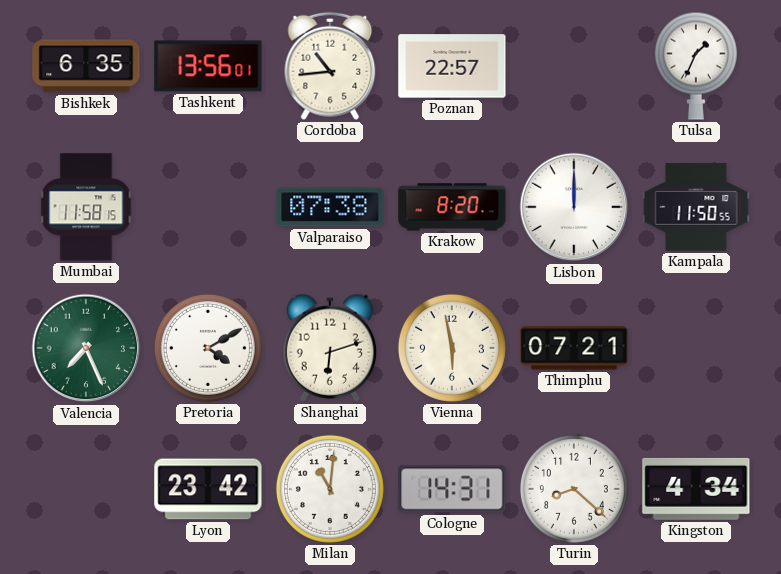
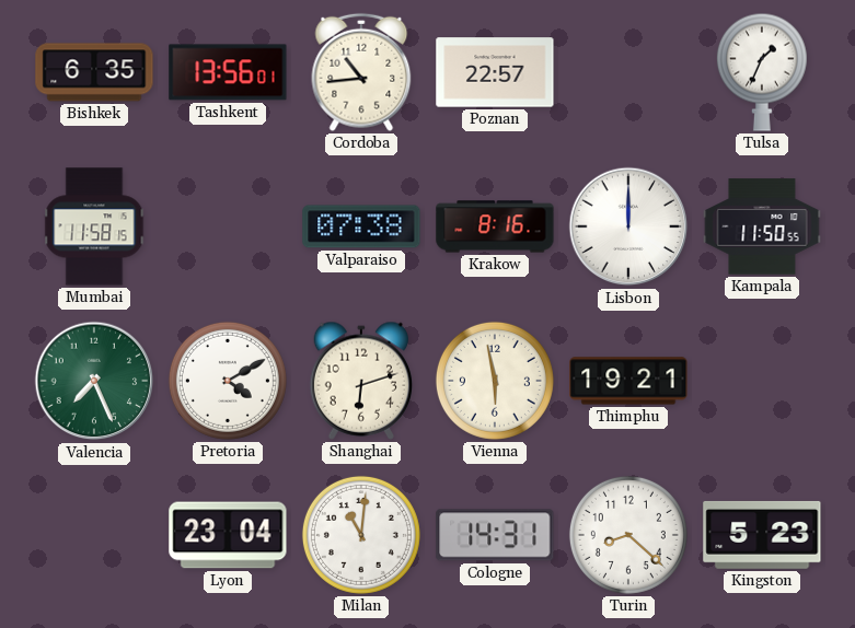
Krakow: 8:20 -> 8:16 (495, 226)
Thimphu: 07:21 -> 19:21 (628, 381)
Lyon: 23:42 -> 23:04 (228, 535)
Kingston: 4:34 -> 5:23 (762, 535)
